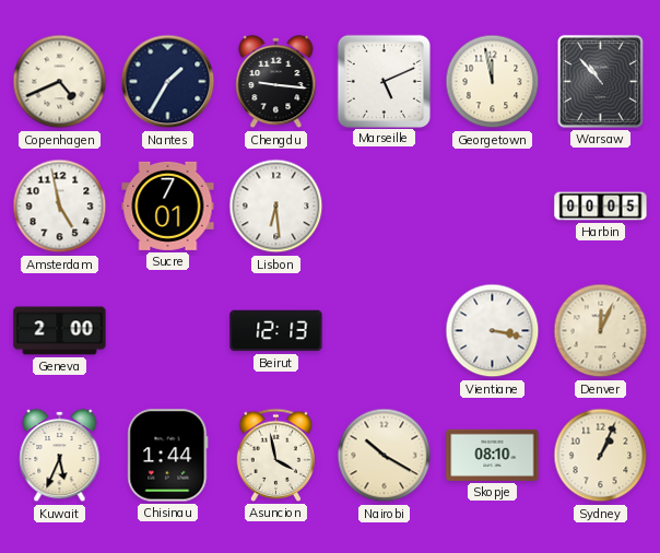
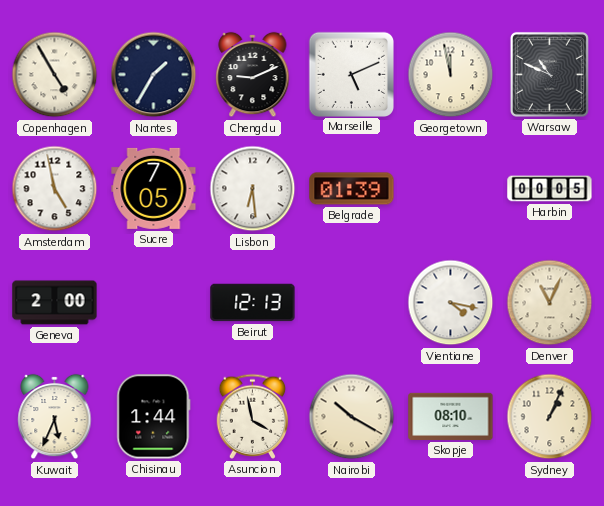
Copenhagen: 4:41 -> 4:55 (55, 75)
Chengdu: 9:16 -> 9:11 (253, 75)
Warsaw: 10:53 -> 10:49 (549, 74)
Sucre: 7:01 -> 7:05 (154, 188)
Belgrade: none -> 01:39 (352, 189)
Vientiane: 3:17 -> 4:17 (451, 303)
Denver: 12:04 -> 11:04 (550, 303)
